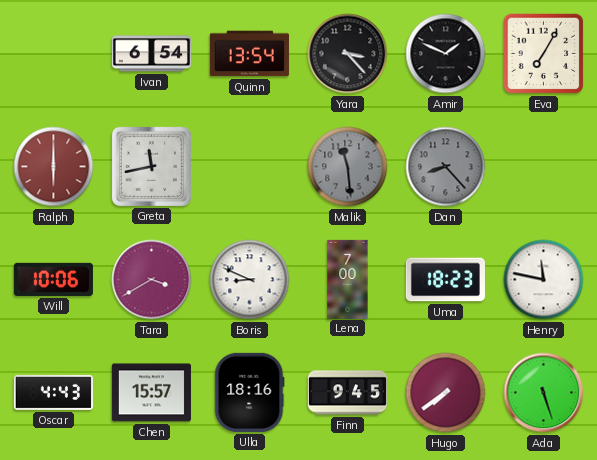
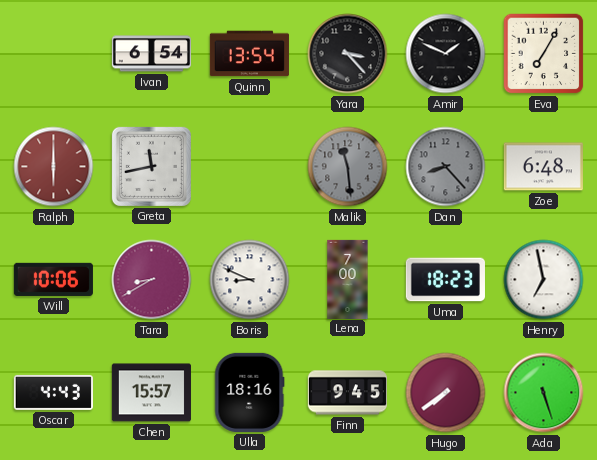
Zoe: none -> 6:48 (543, 167)
Tara: 3:40 -> 8:40 (152, 280)
Henry: 11:47 -> 6:58 (544, 280)
